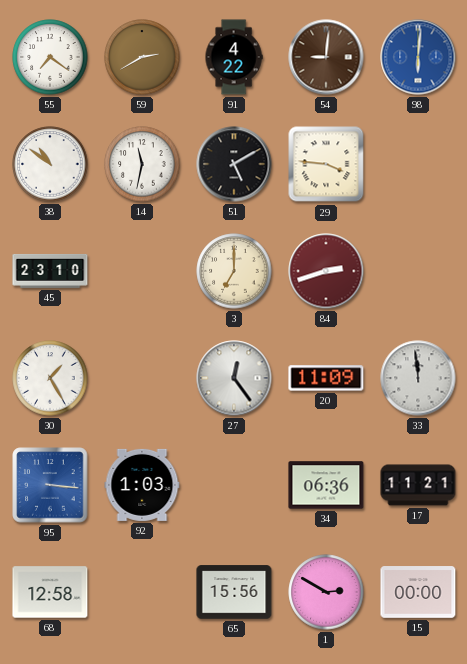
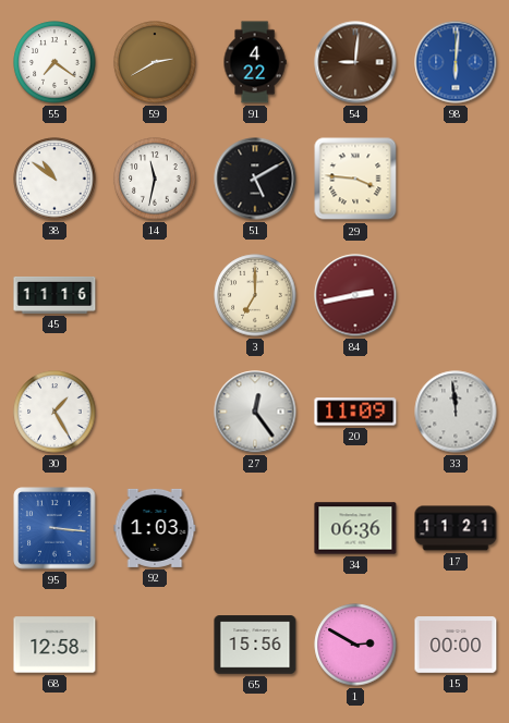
45: 23:10 -> 11:16 (54, 295)
84: 2:42 -> 2:43 (355, 295)
